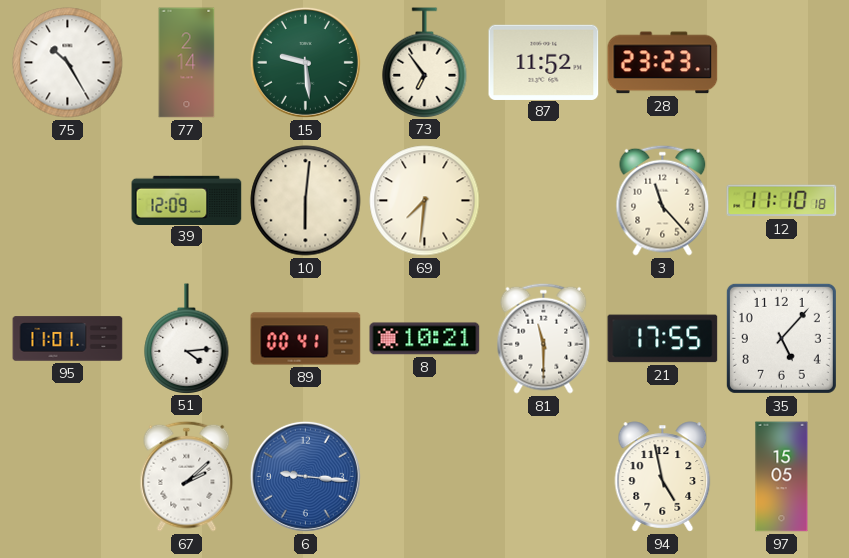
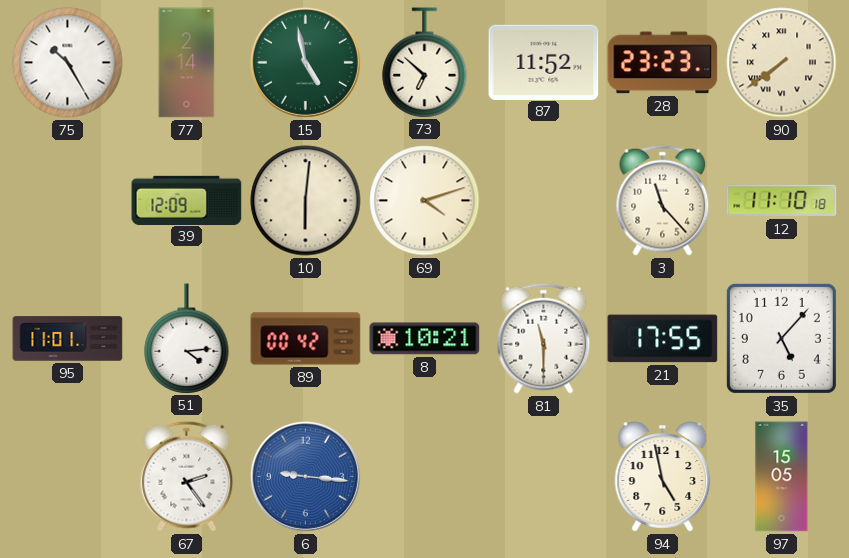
15: 9:29 -> 4:58 (305, 62)
73: 6:54 -> 6:52 (425, 62)
90: none -> 7:39 (782, 63)
69: 7:31 -> 4:12 (425, 201)
89: 00:41 -> 00:42 (306, 339)
67: 2:08 -> 2:24 (187, 476)
